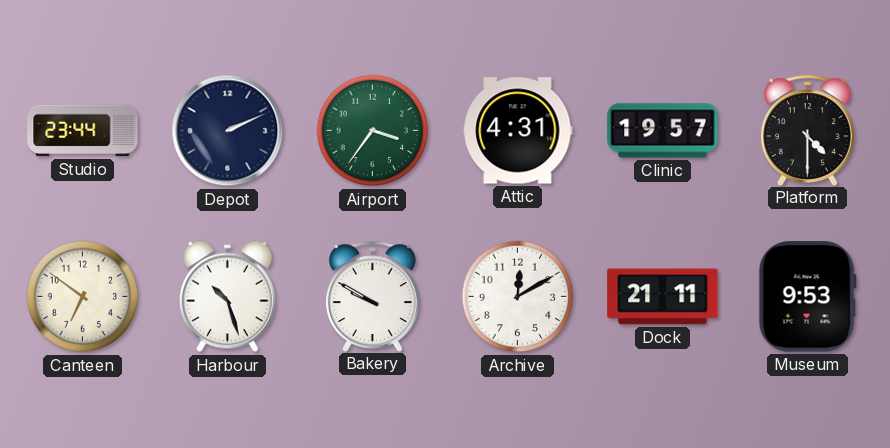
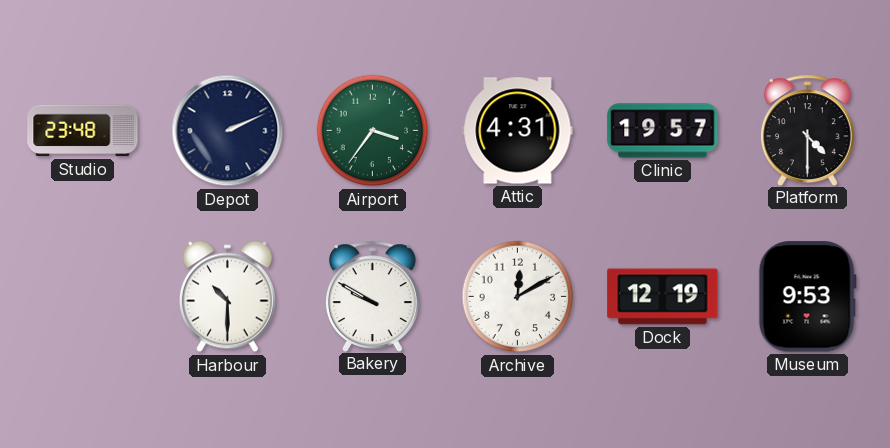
Studio: 23:44 -> 23:48 (83, 131)
Canteen: 6:51 -> none (83, 297)
Harbour: 10:27 -> 10:30 (227, 297)
Dock: 21:11 -> 12:19 (663, 297)
